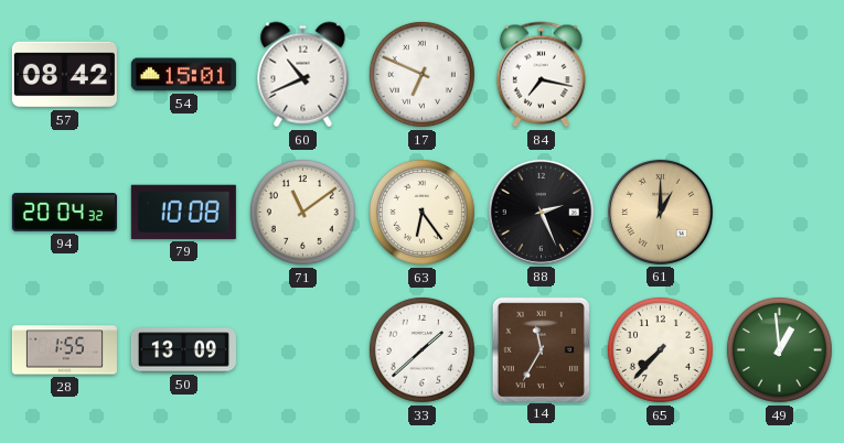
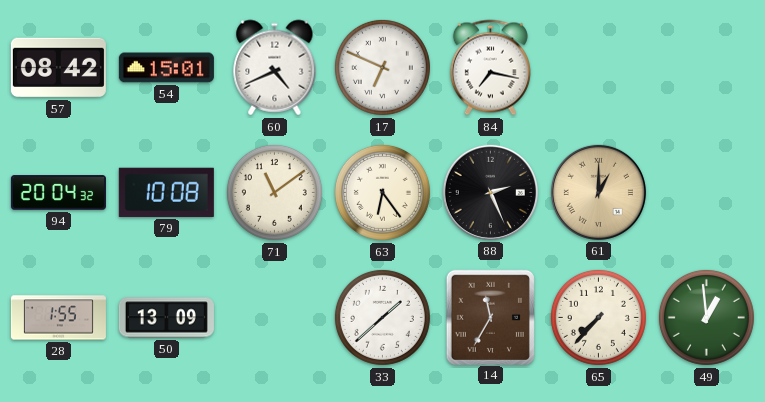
60: 10:41 -> 4:41 (275, 68)
